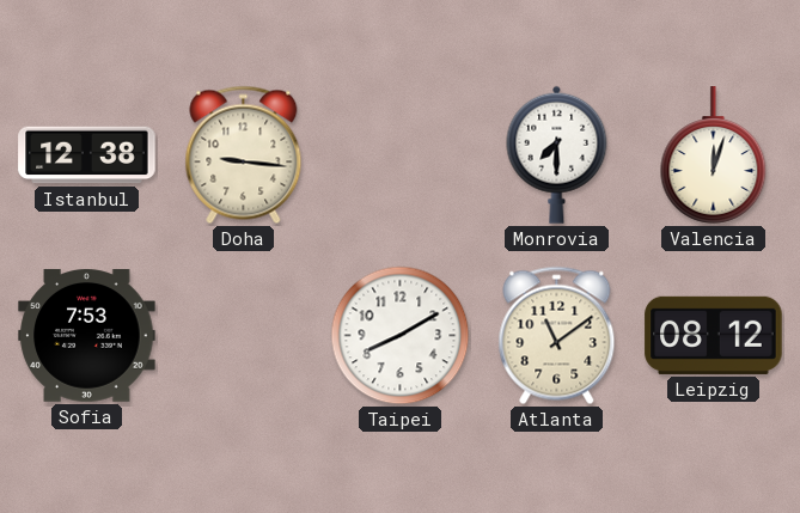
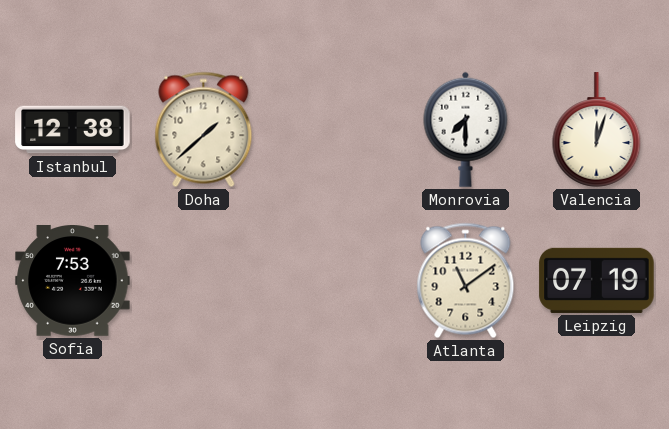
Doha: 9:16 -> 1:38 (204, 130)
Taipei: 8:10 -> none (401, 336)
Leipzig: 08:12 -> 07:19 (597, 280)
